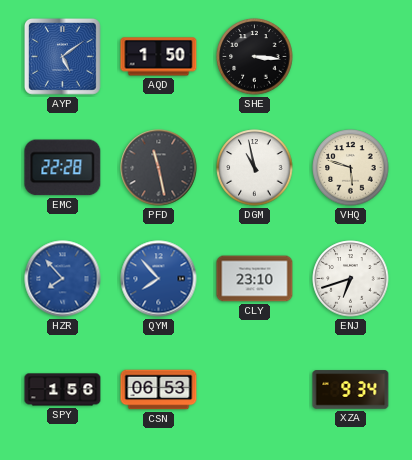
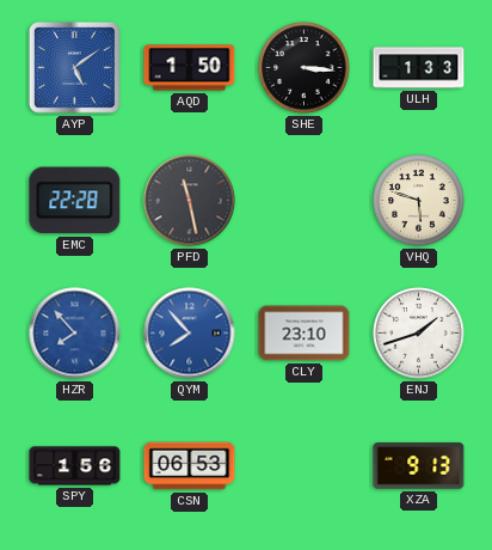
ULH: none -> 1:33 (419, 68)
DGM: 10:58 -> none (255, 168)
ENJ: 6:42 -> 1:42 (419, 334)
XZA: 9:34 -> 9:13 (419, 466)
